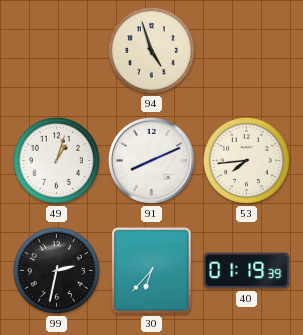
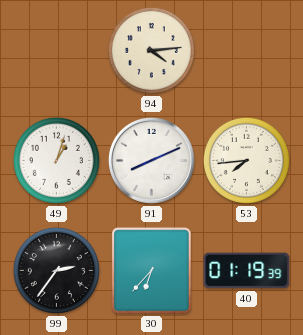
94: 4:57 -> 4:14 (151, 50)
99: 2:32 -> 2:36 (56, 270)
